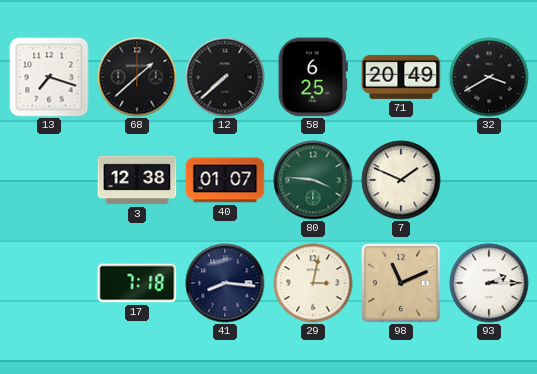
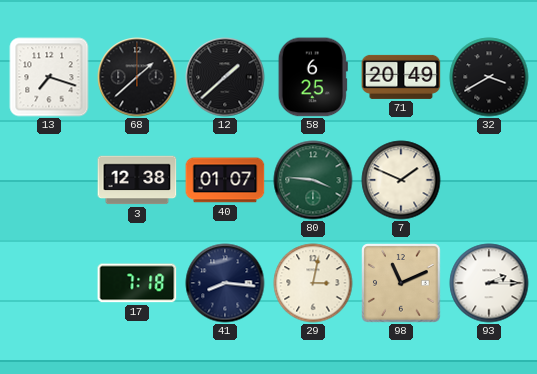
12: 7:38 -> 1:38 (225, 77)
